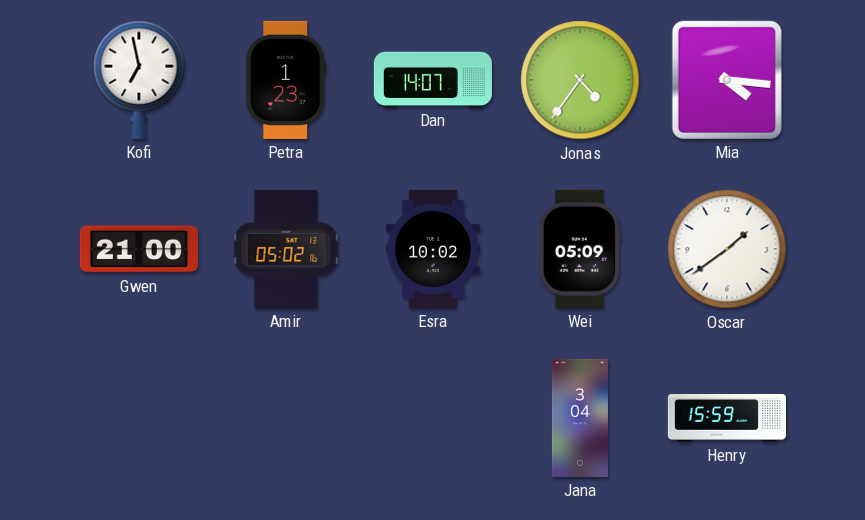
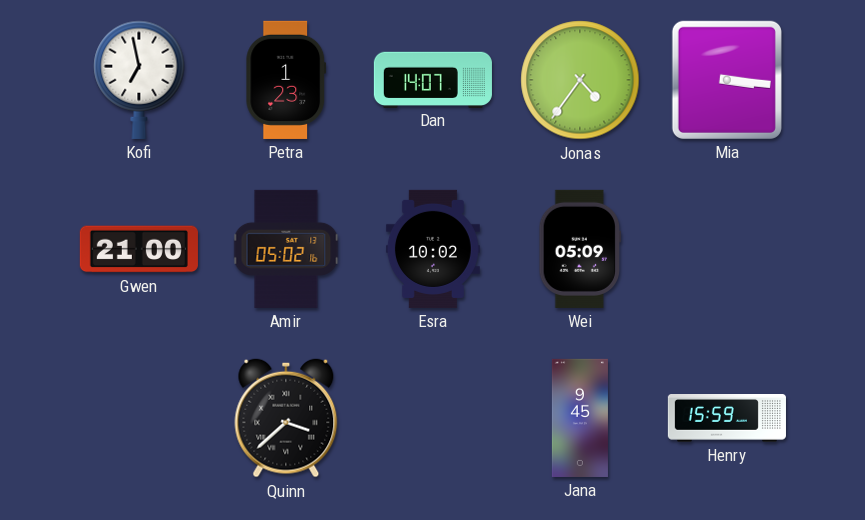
Mia: 4:16 -> 3:16 (727, 80)
Oscar: 1:39 -> none (727, 249)
Quinn: none -> 3:38 (286, 418)
Jana: 3:04 -> 9:45 (580, 418)
